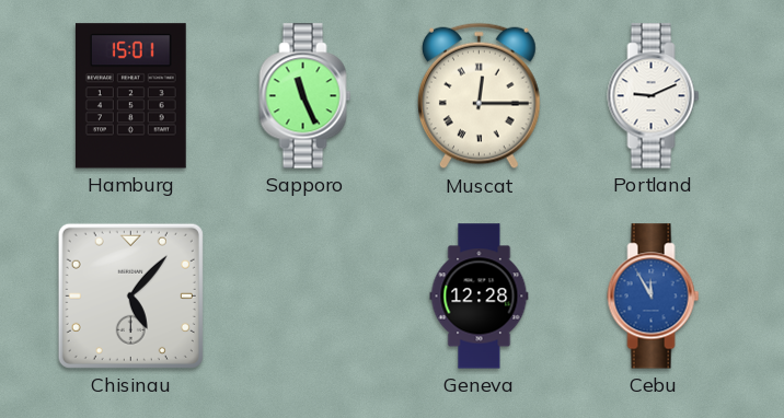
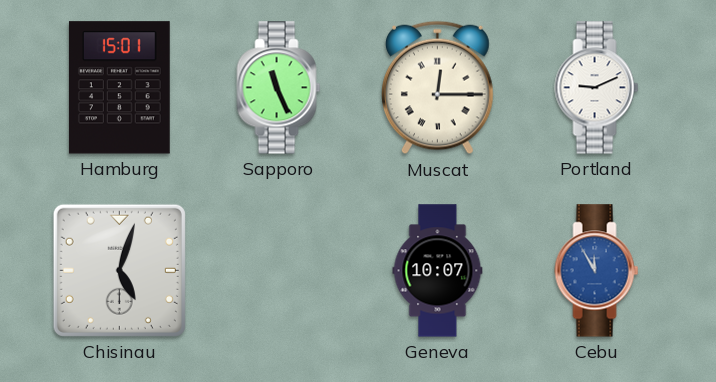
Chisinau: 5:07 -> 5:03 (119, 270)
Geneva: 12:28 -> 10:07 (438, 271)
